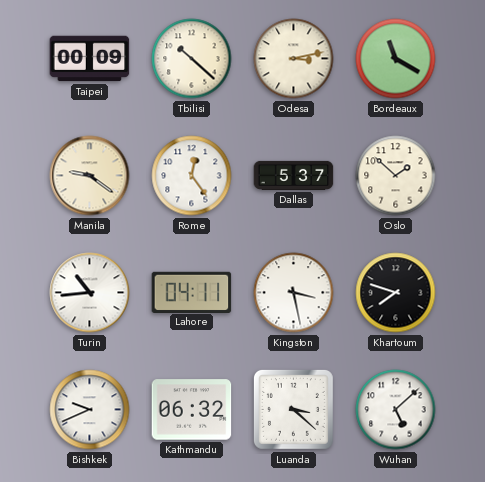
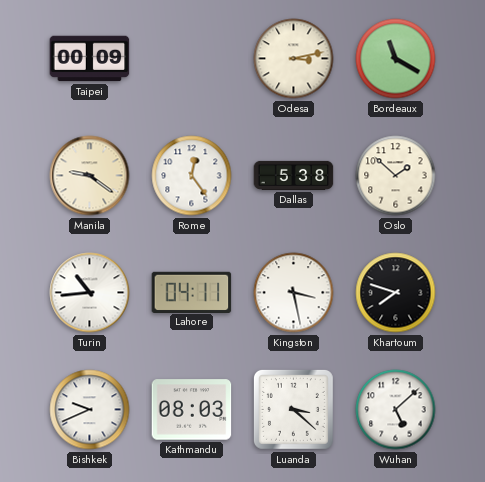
Tbilisi: 10:22 -> none (192, 59)
Dallas: 5:37 -> 5:38 (294, 175)
Kathmandu: 06:32 -> 08:03 (192, 410)
